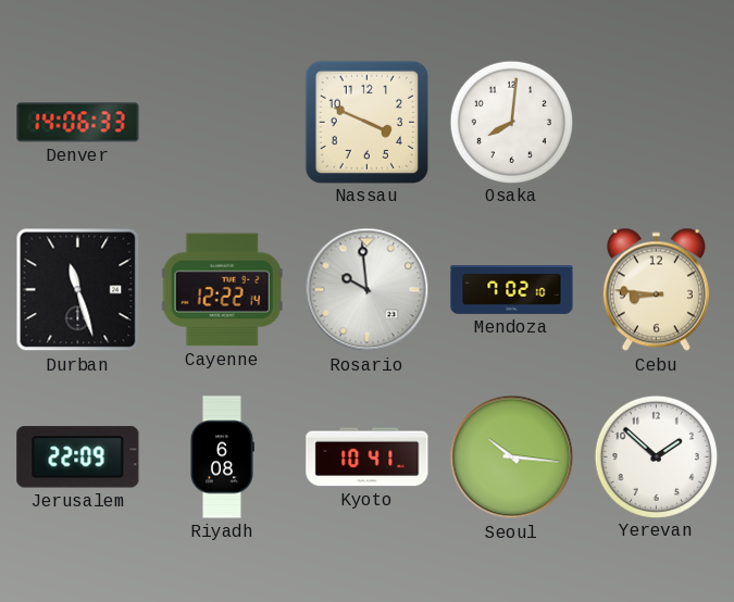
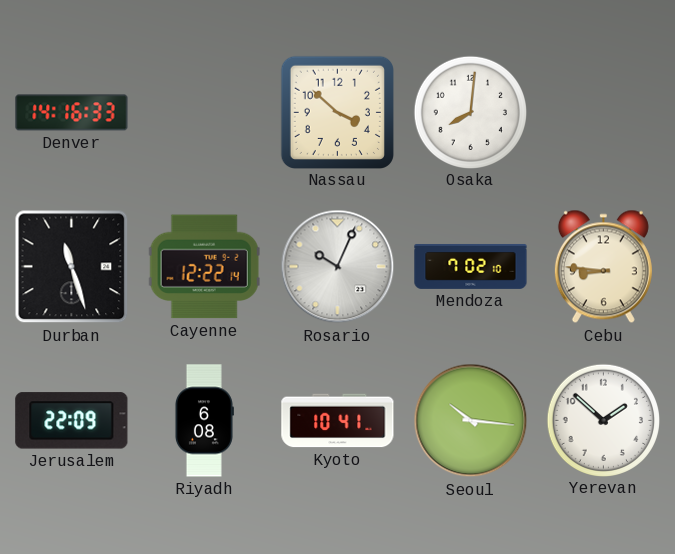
Denver: 14:06 -> 14:16 (72, 113)
Nassau: 3:49 -> 3:52 (337, 112)
Rosario: 9:59 -> 10:04 (338, 267)
